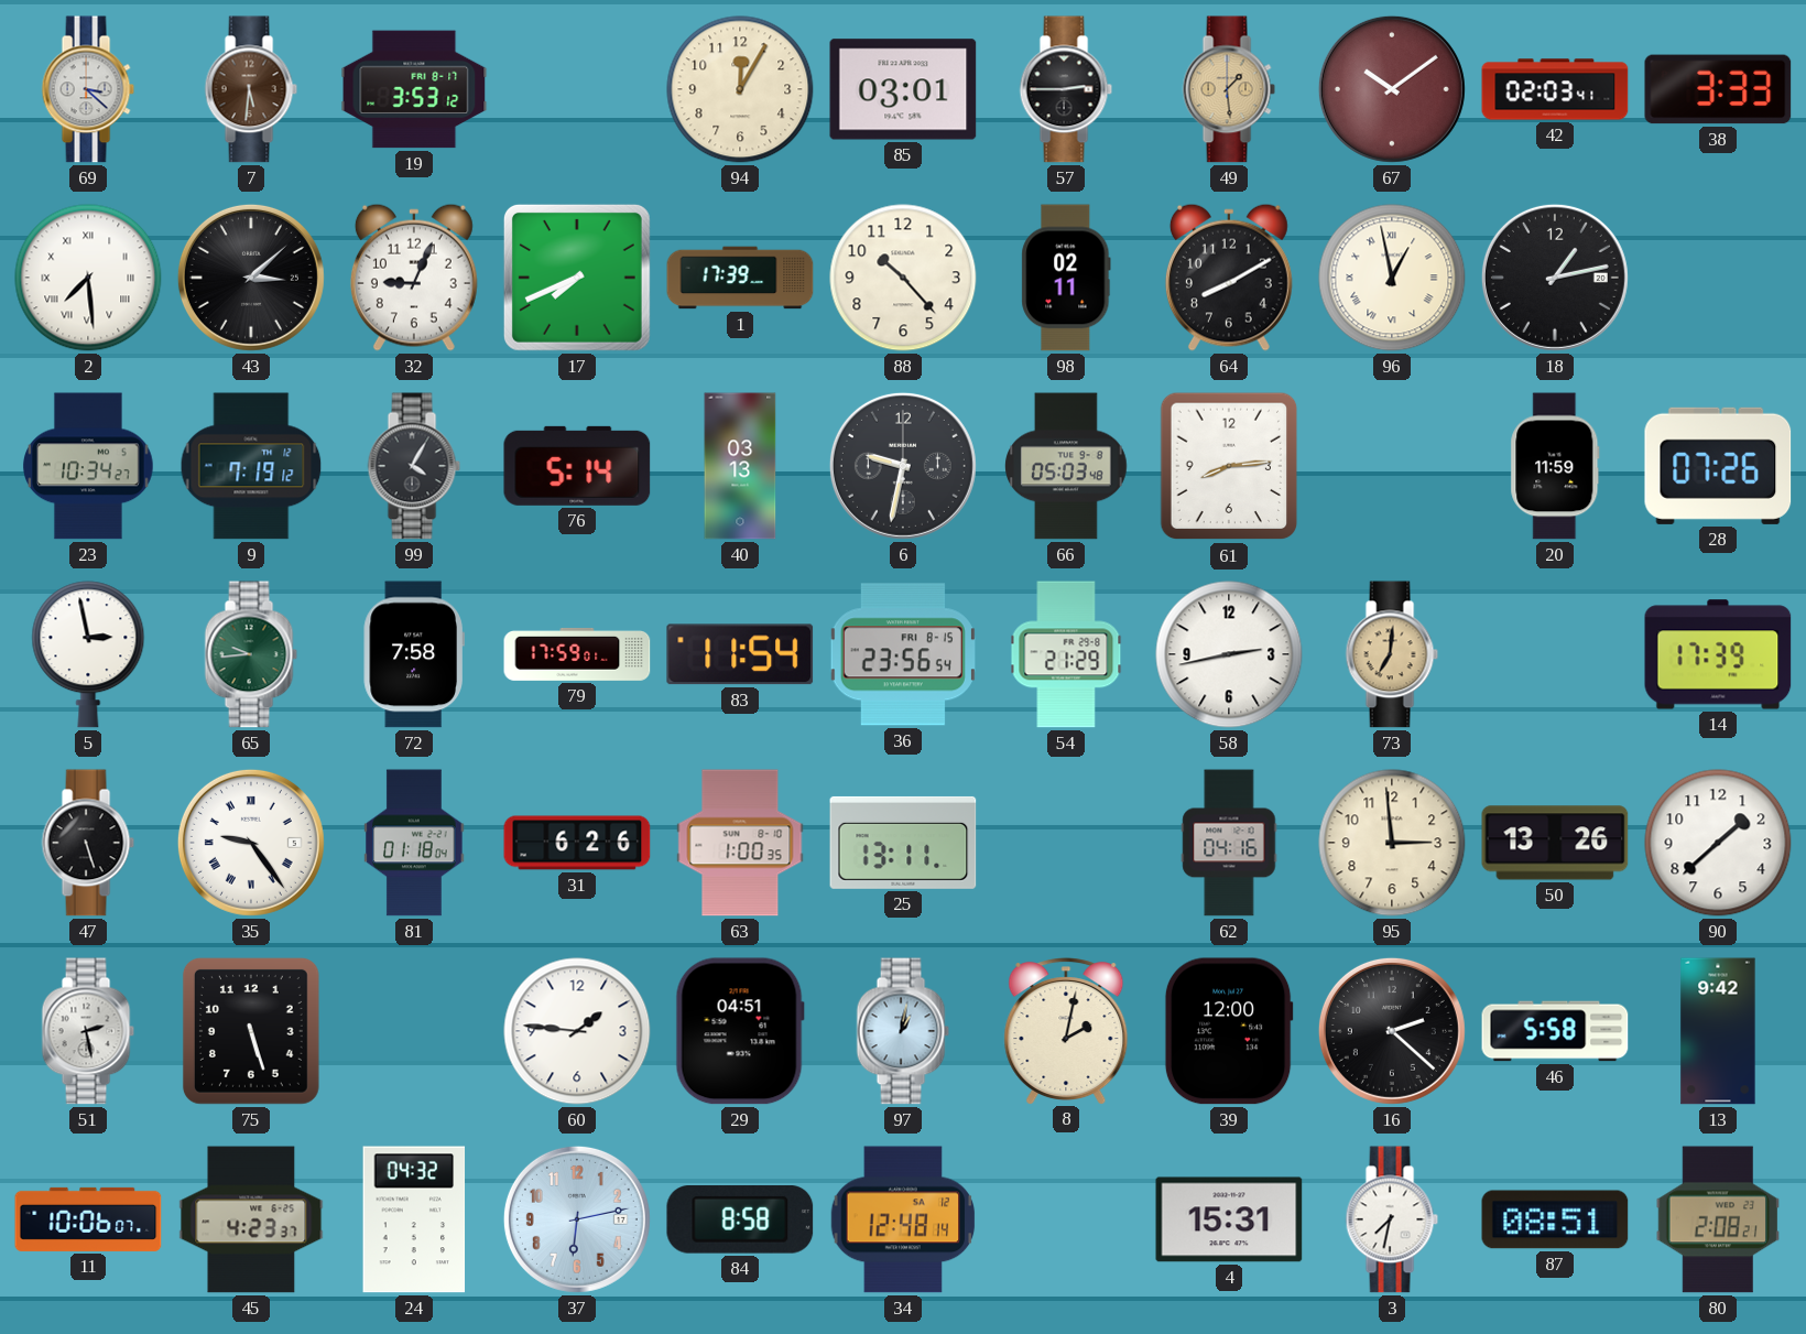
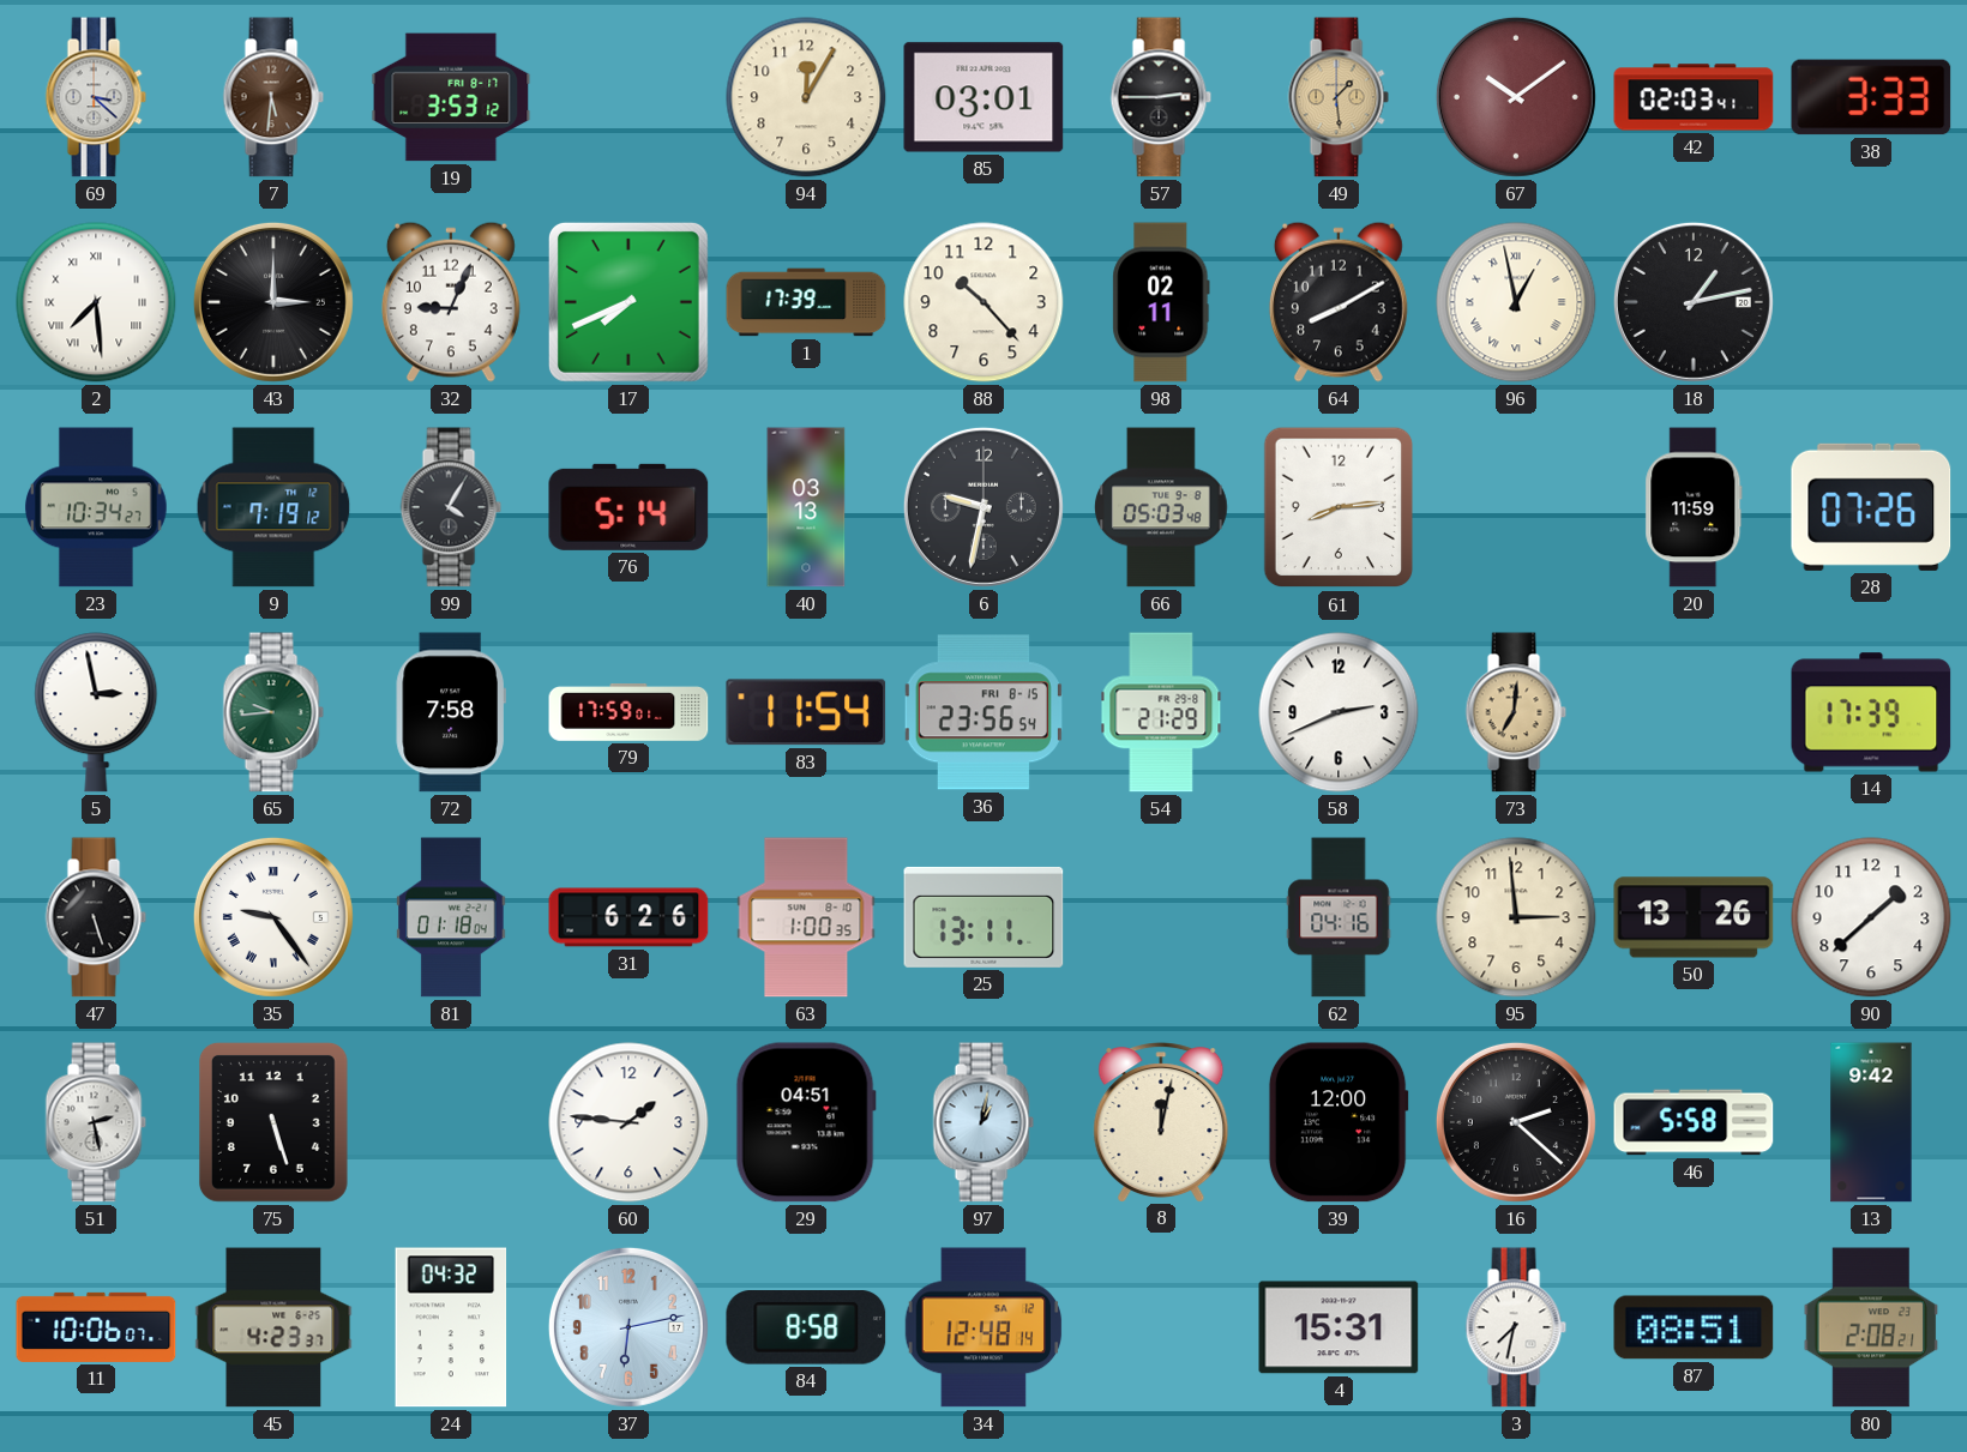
43: 3:08 -> 3:00 (273, 302)
58: 2:43 -> 2:41 (1339, 712)
8: 2:02 -> 12:02 (1161, 1122)
